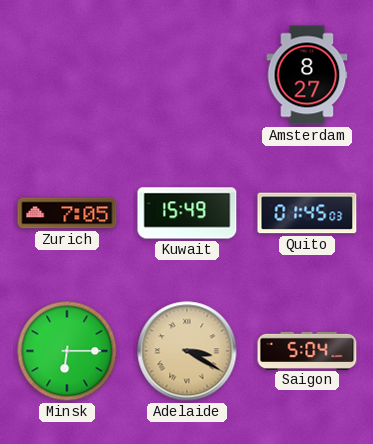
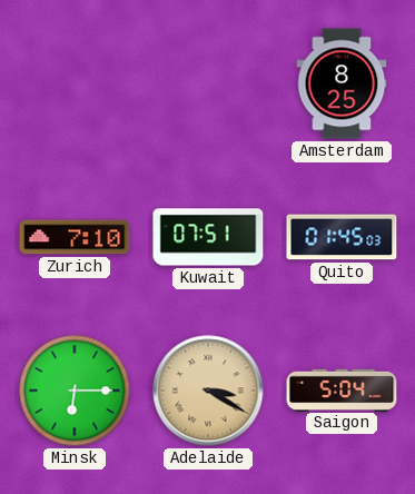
Amsterdam: 8:27 -> 8:25 (342, 83)
Zurich: 7:05 -> 7:10 (75, 237)
Kuwait: 15:49 -> 07:51 (208, 237)
